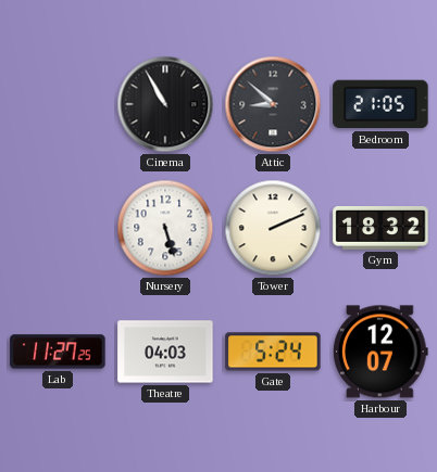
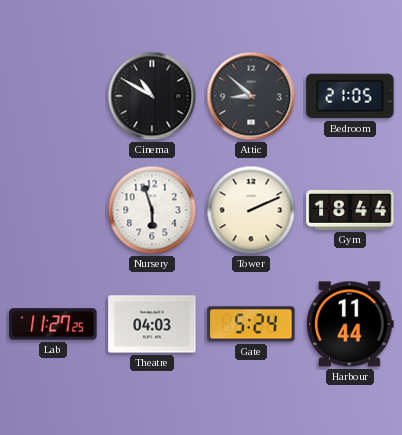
Cinema: 10:55 -> 10:50 (152, 96)
Nursery: 5:27 -> 5:57 (152, 210)
Gym: 18:32 -> 18:44 (350, 210)
Harbour: 12:07 -> 11:44 (350, 324)
